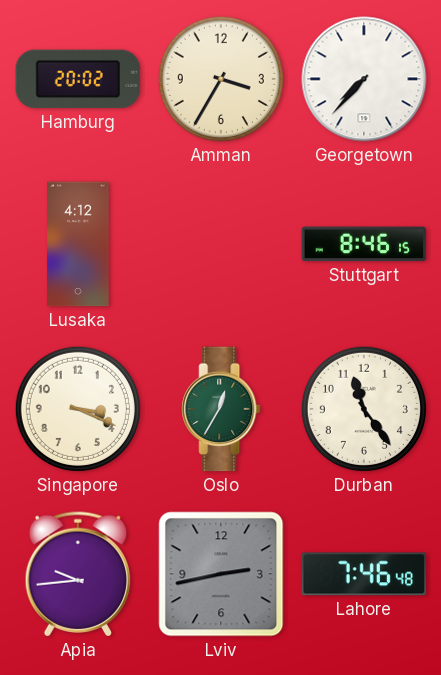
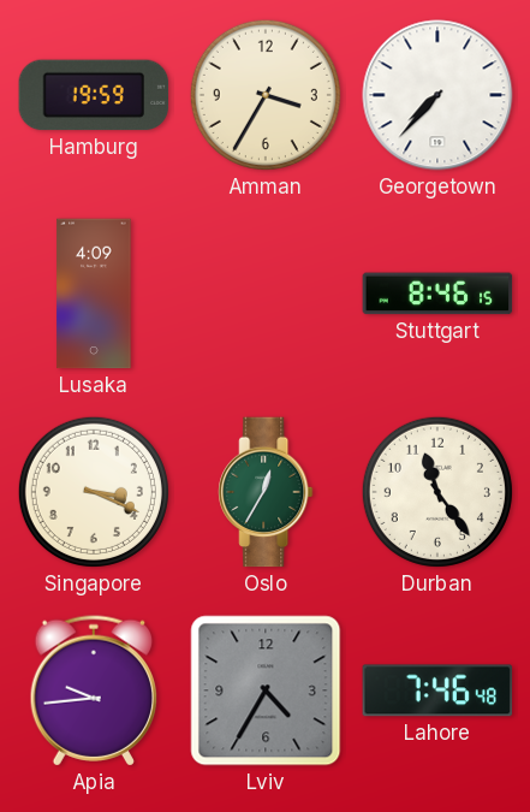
Hamburg: 20:02 -> 19:59 (94, 95)
Lusaka: 4:12 -> 4:09 (94, 294)
Lviv: 2:43 -> 4:35 (266, 691)
